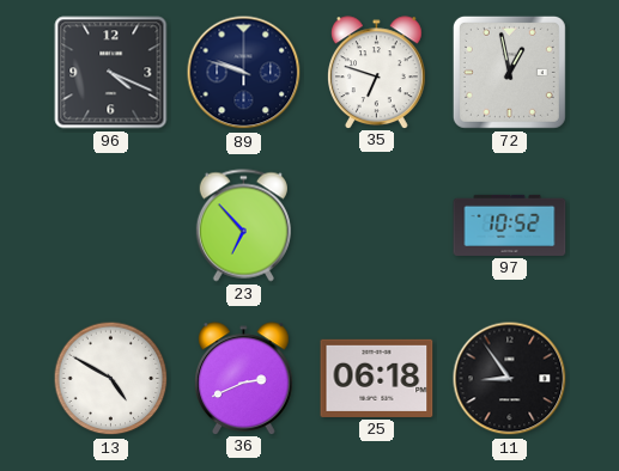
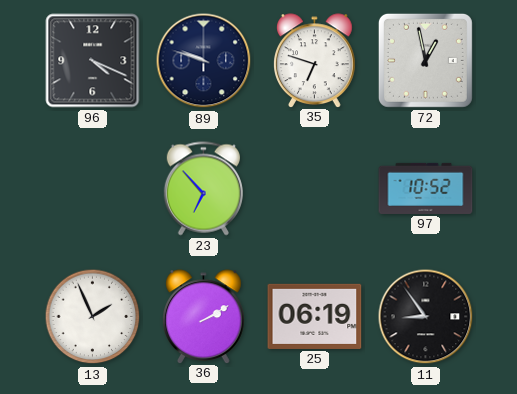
13: 4:50 -> 1:56 (93, 317)
36: 2:41 -> 2:10 (204, 316)
25: 06:18 -> 06:19 (315, 316)
